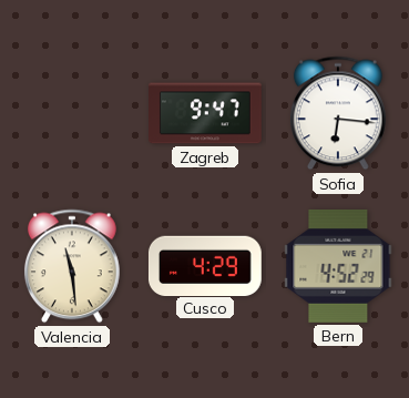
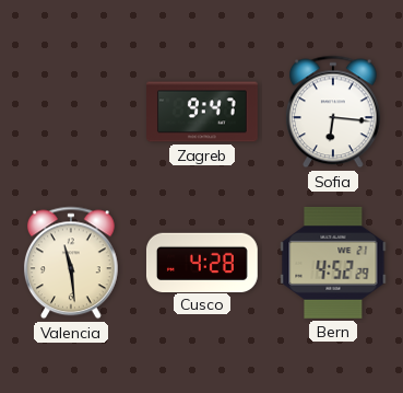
Cusco: 4:29 -> 4:28 (202, 262)
